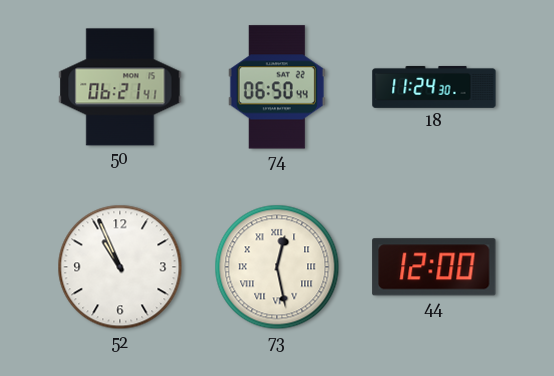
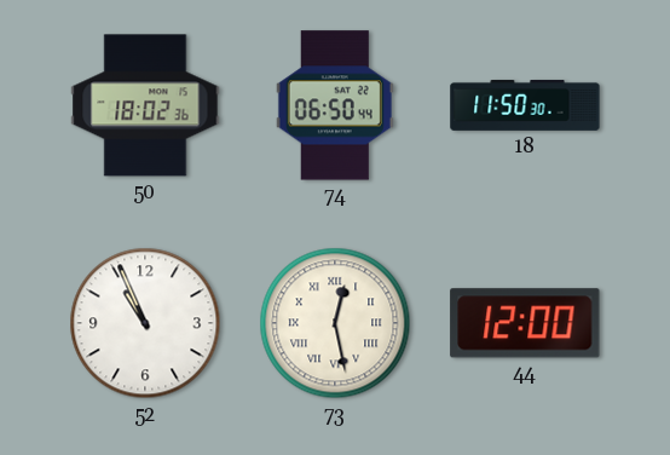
50: 06:21 -> 18:02 (145, 105)
18: 11:24 -> 11:50 (525, 105)
